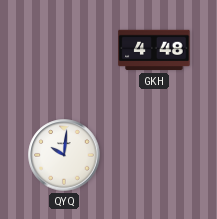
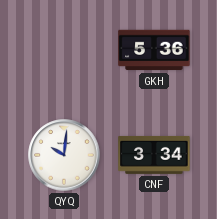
GKH: 4:48 -> 5:36 (154, 50)
CNF: none -> 3:34 (154, 155)
